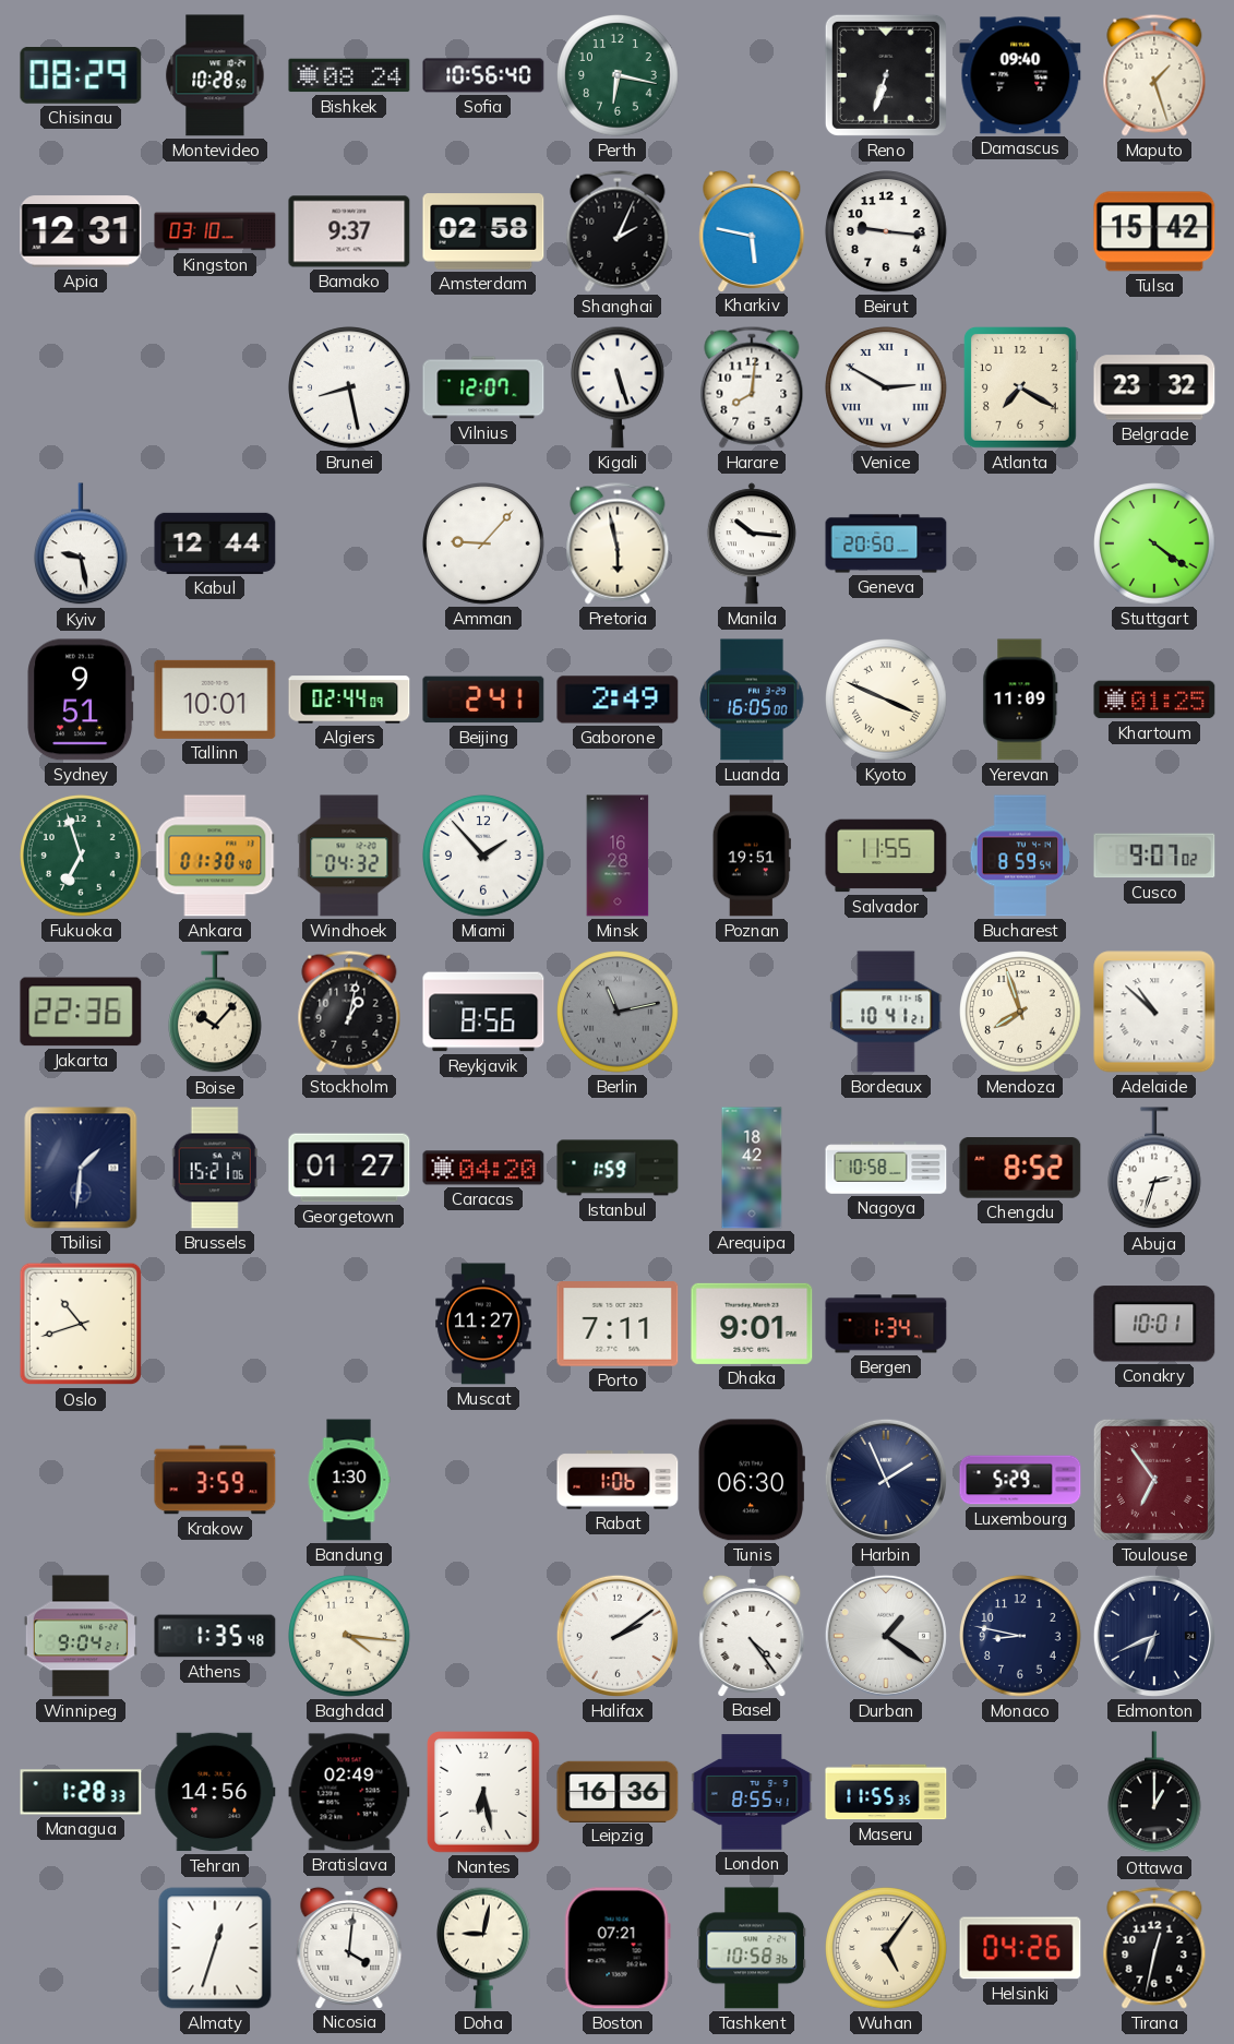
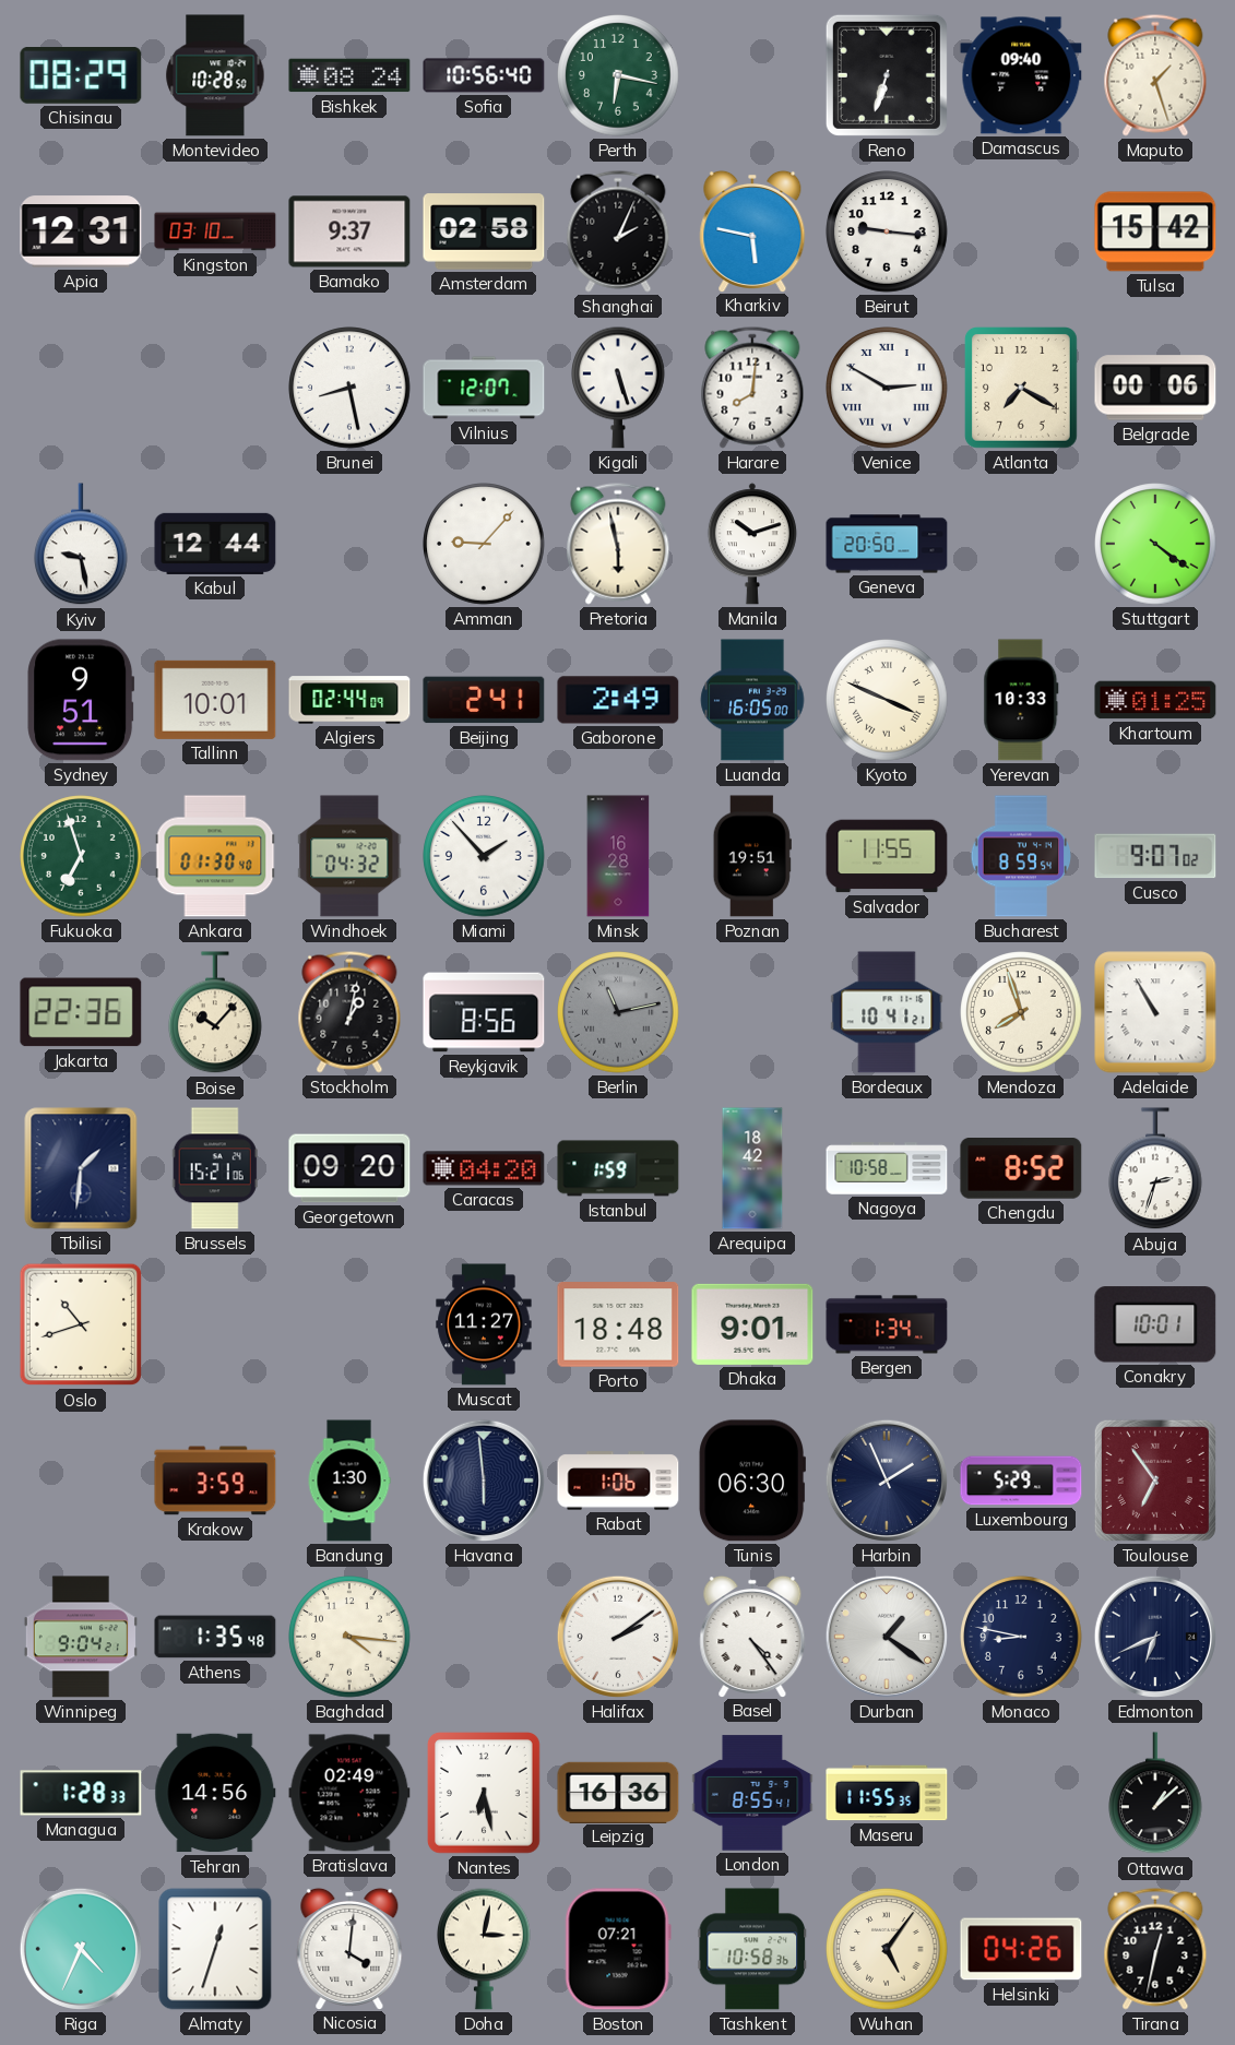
Belgrade: 23:32 -> 00:06 (1155, 388)
Manila: 10:16 -> 10:12 (752, 544)
Yerevan: 11:09 -> 10:33 (1021, 700)
Adelaide: 10:52 -> 10:55 (1155, 1012)
Georgetown: 01:27 -> 09:20 (349, 1168)
Porto: 7:11 -> 18:48 (618, 1324)
Havana: none -> 5:59 (484, 1481)
Ottawa: 1:00 -> 1:08 (1156, 1794)
Riga: none -> 4:34 (81, 1949)
Doha: 9:02 -> 3:02 (485, 1949)
